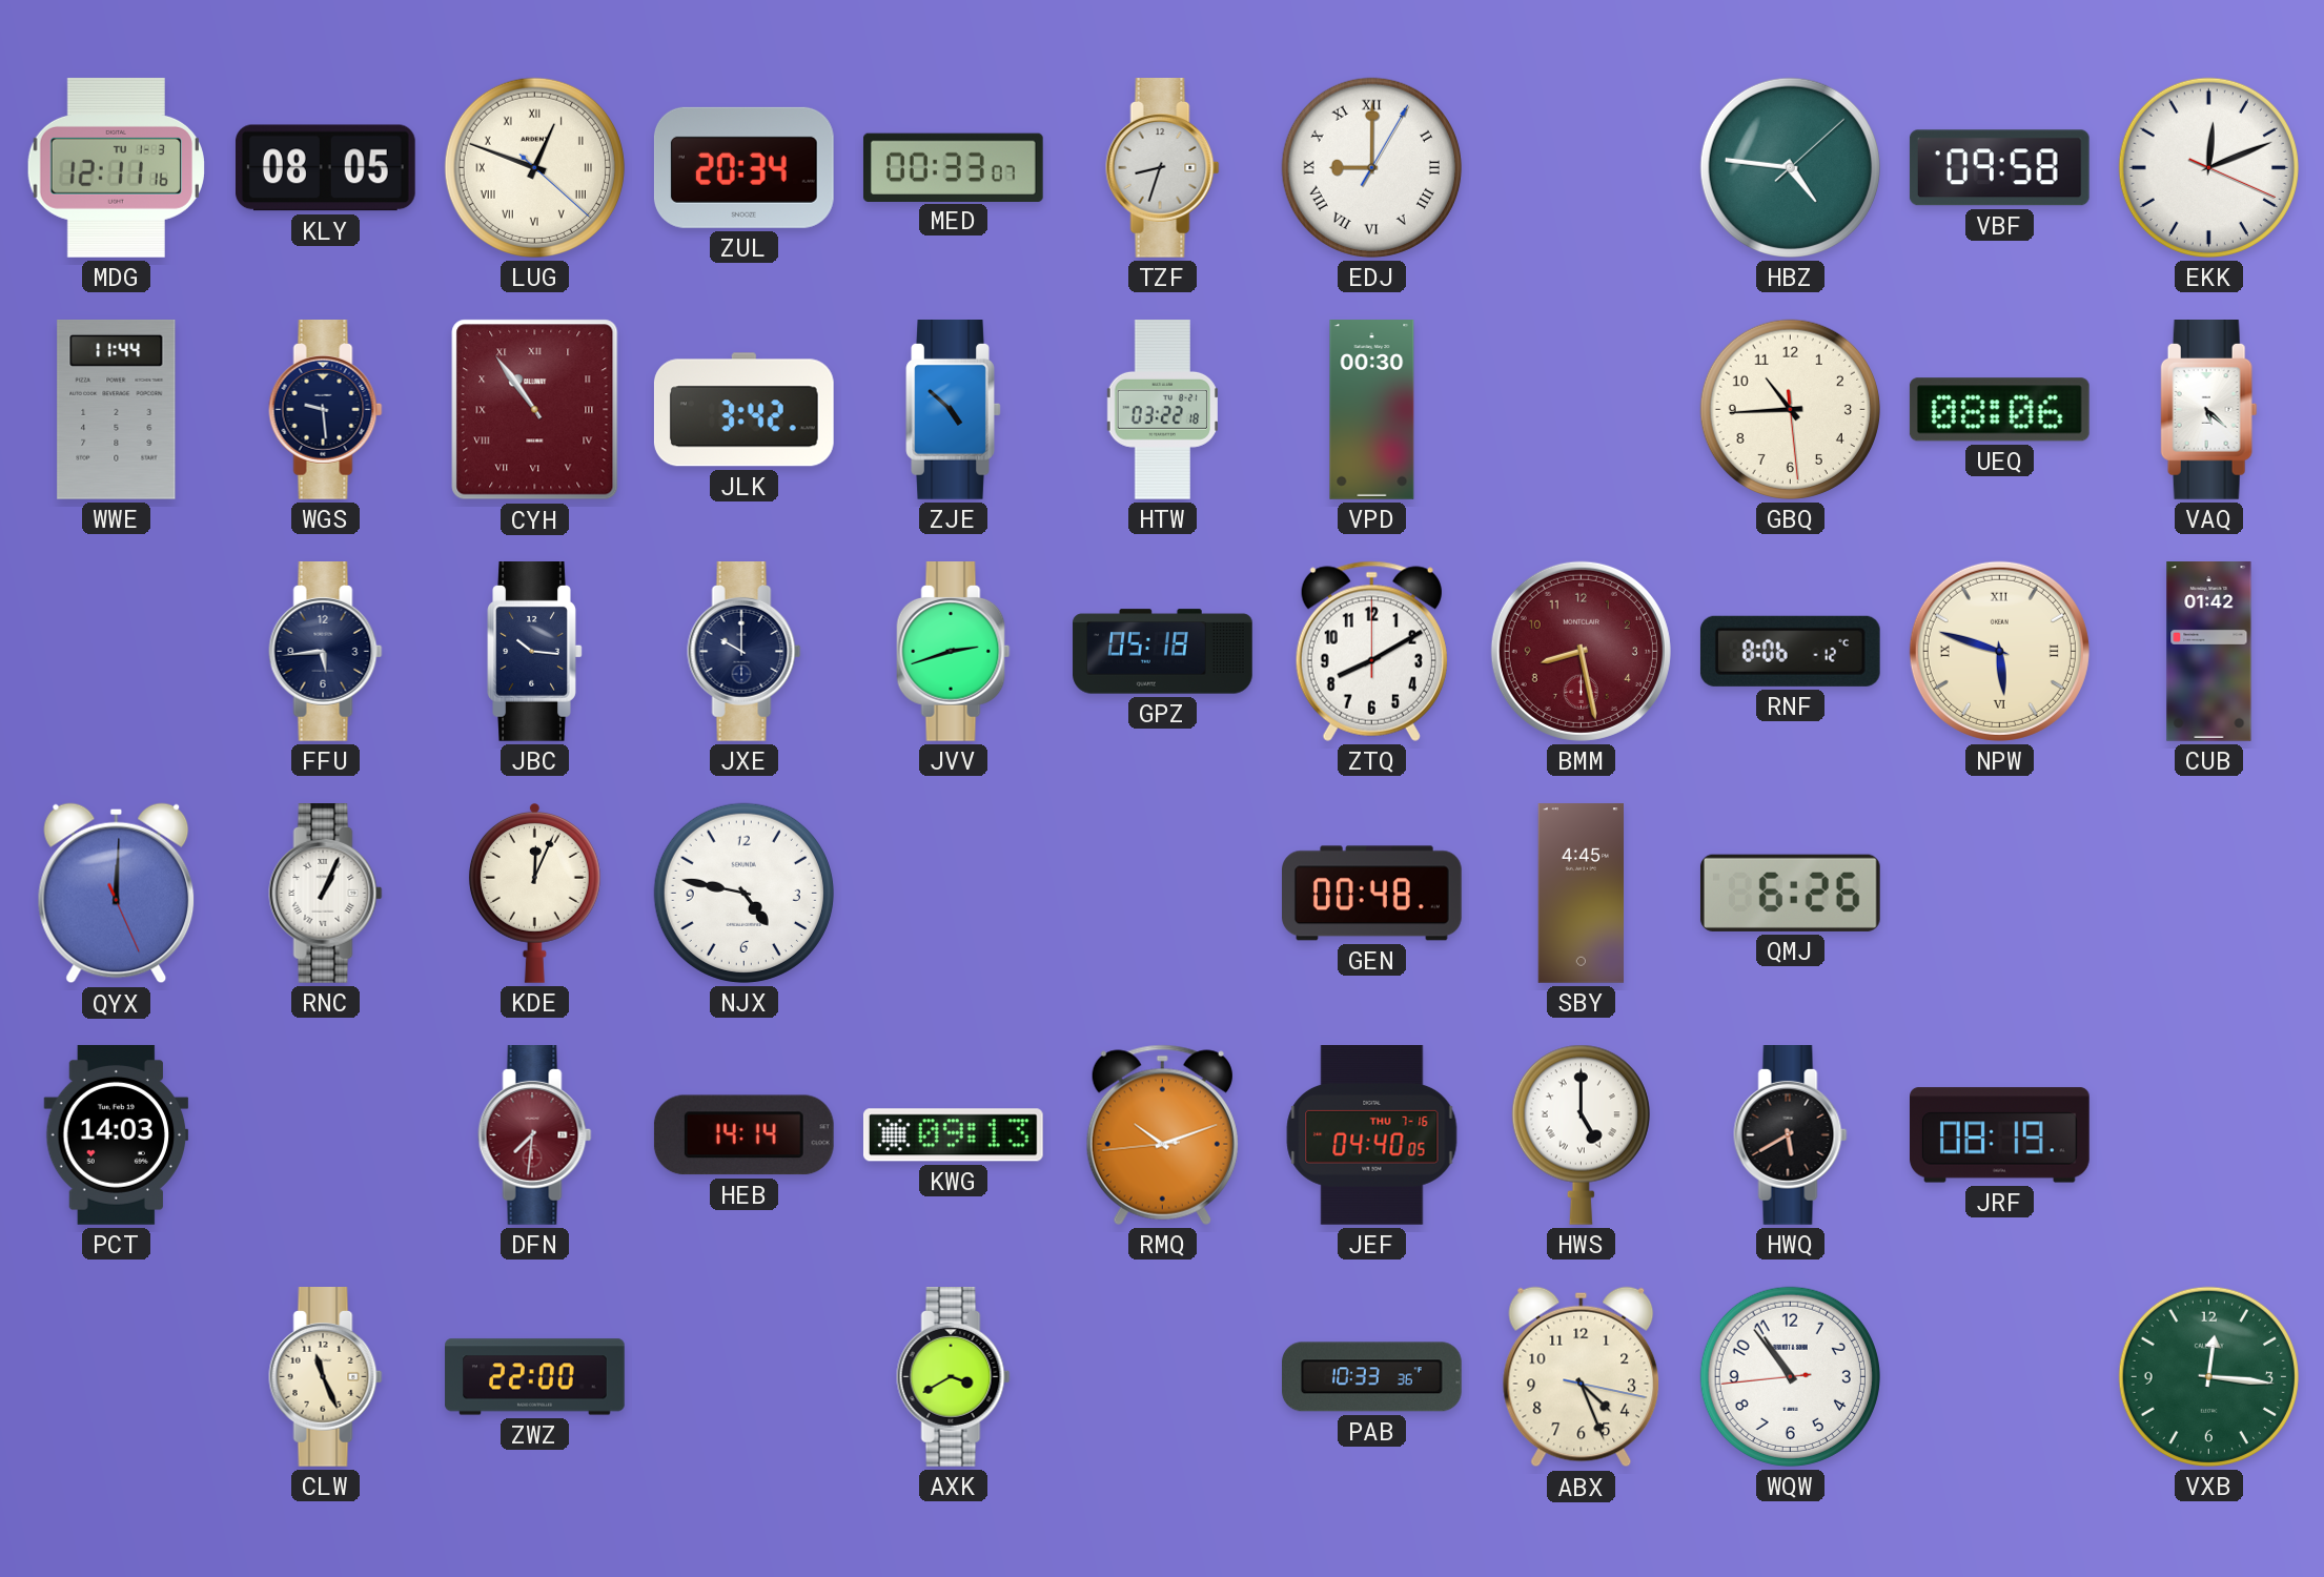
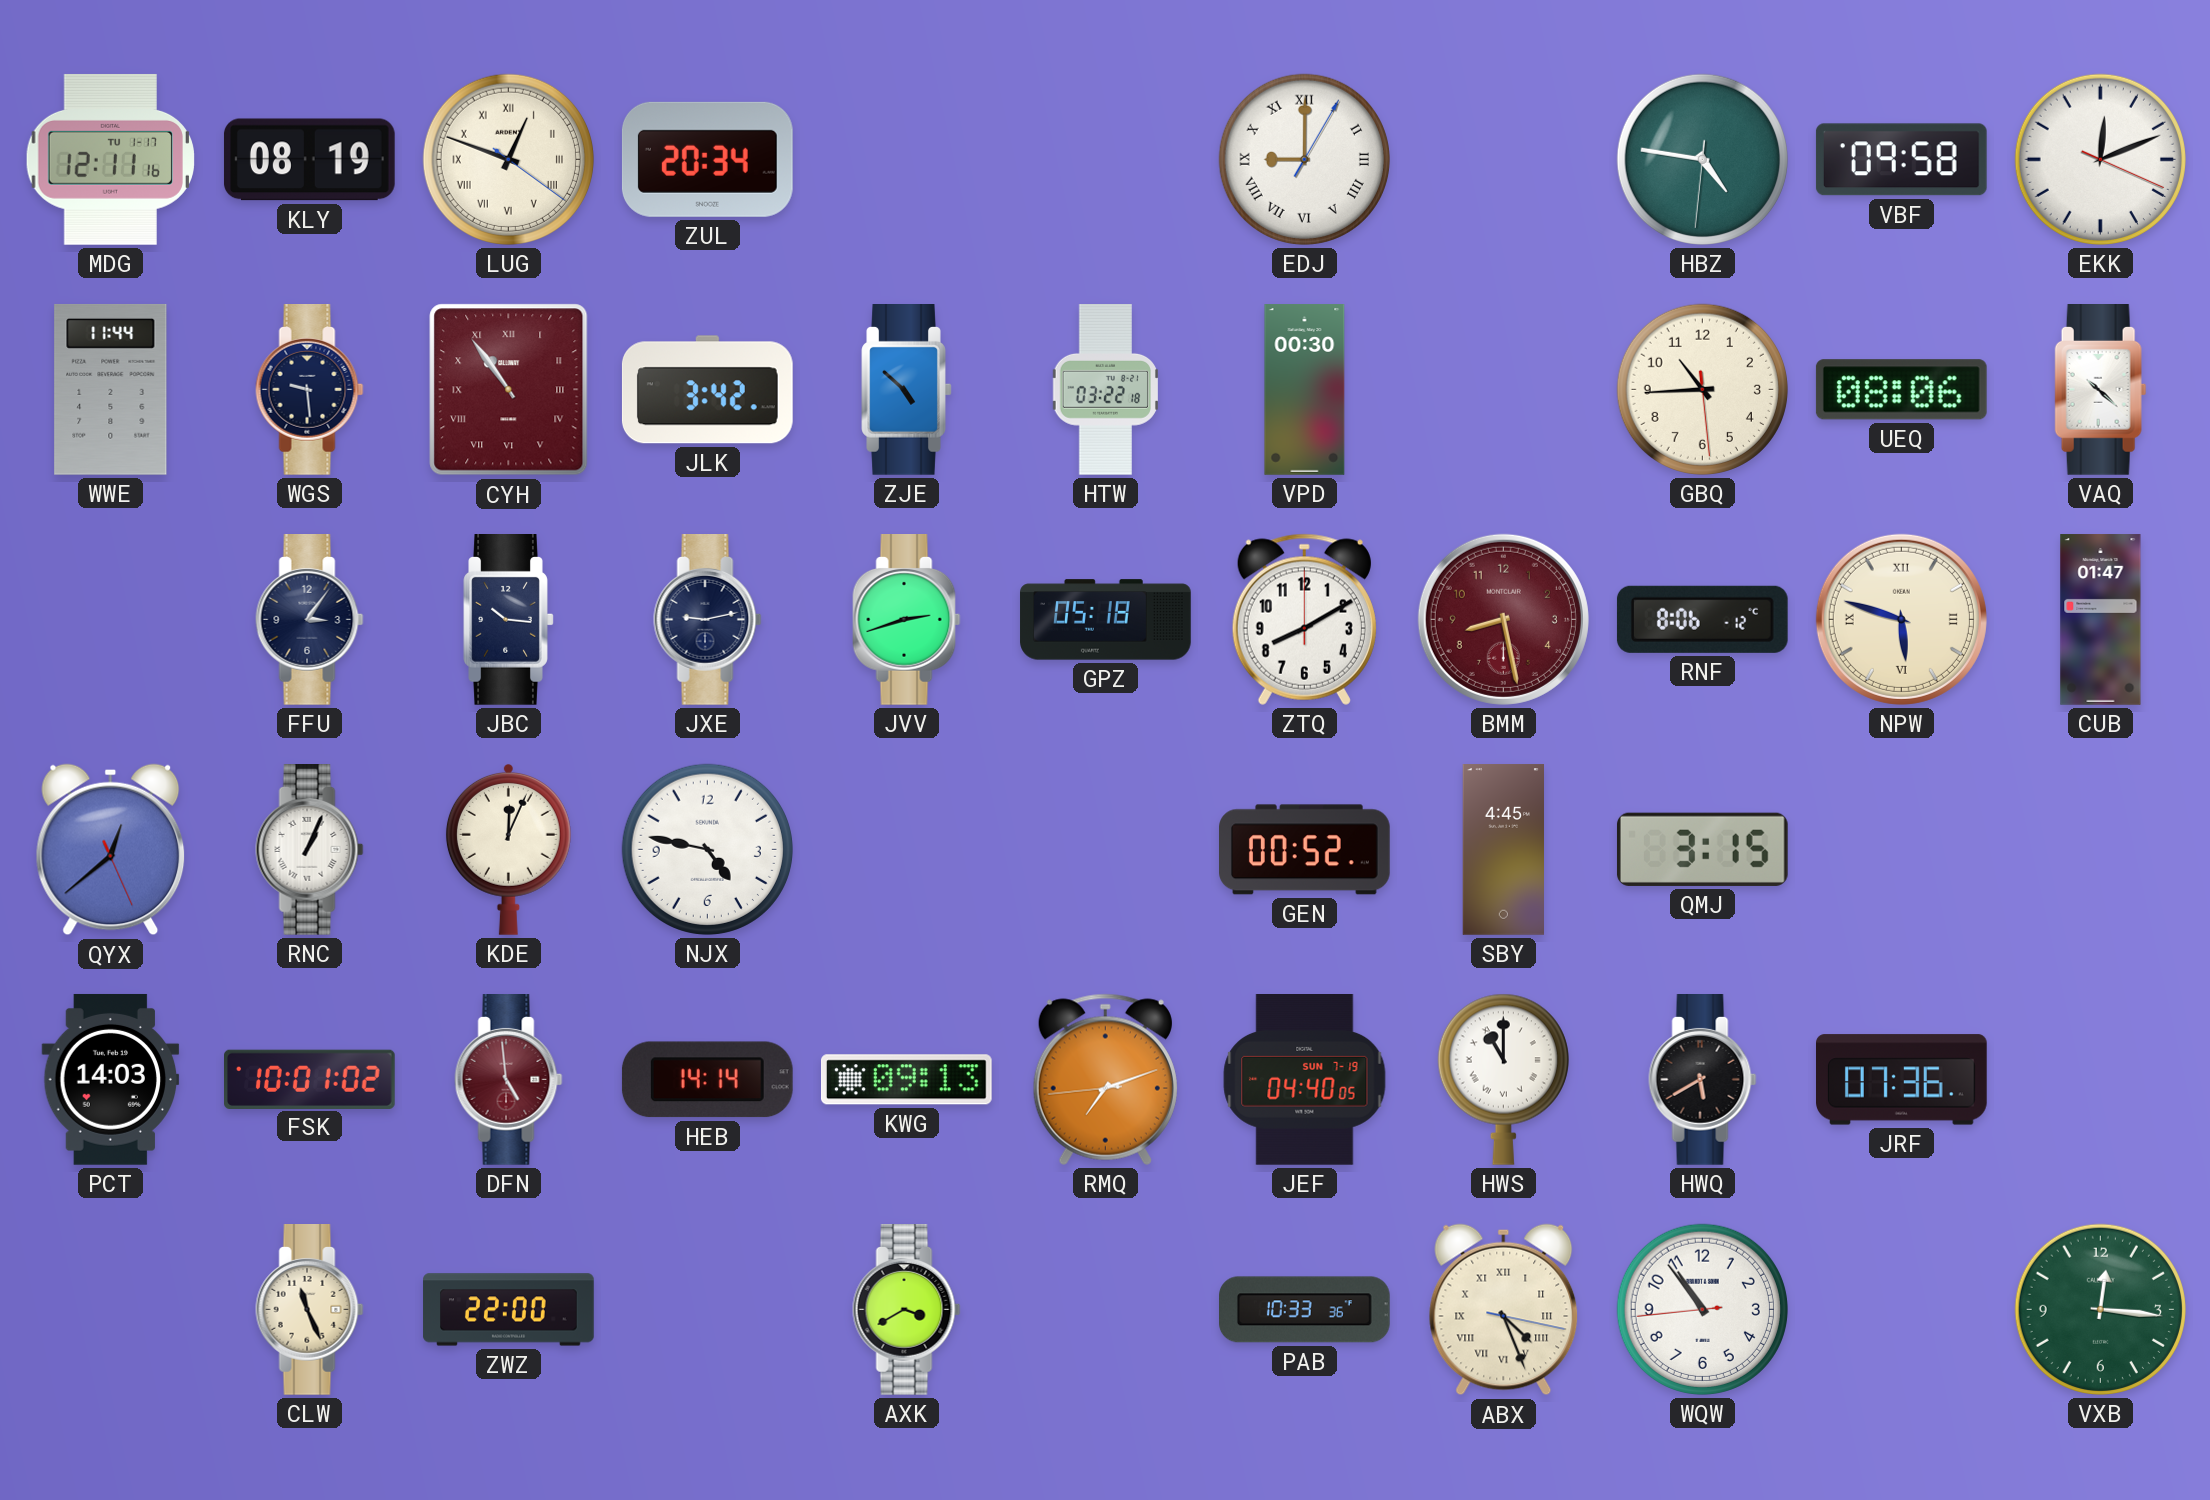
MDG date: TU 1-3 -> TU 1-17 (110, 159)
KLY: 08:05 -> 08:19 (309, 160)
LUG: 12:48:22 -> 12:48:21 (508, 159)
MED: 00:33 -> none (953, 167)
TZF: 8:33 -> none (1163, 168)
HBZ: 4:46:08 -> 4:46:31 (1702, 159)
VAQ: 5:22 -> 10:22 (2101, 390)
FFU: 5:44 -> 3:06 (310, 620)
JXE: 10:00 -> 9:13 (708, 620)
CUB: 01:42 -> 01:47 (2101, 620)
QYX: 12:00 -> 12:38 (111, 850)
GEN: 00:48 -> 00:52 (1305, 850)
QMJ: 6:26 -> 3:15 (1702, 849)
FSK: none -> 10:01 (310, 1079)
DFN: 7:31 -> 4:59 (509, 1080)
RMQ: 10:11 -> 7:11 (1105, 1079)
JEF date: THU 7-16 -> SUN 7-19 (1305, 1080)
HWS: 5:00 -> 11:00 (1503, 1079)
JRF: 08:19 -> 07:36 (1902, 1080)
ABX numerals: Arabic -> Roman (1504, 1310)
